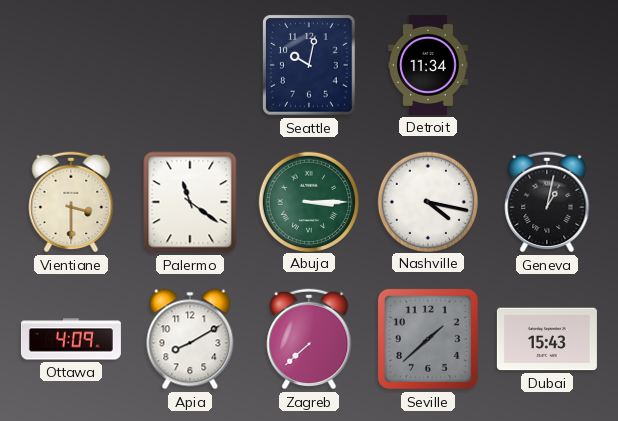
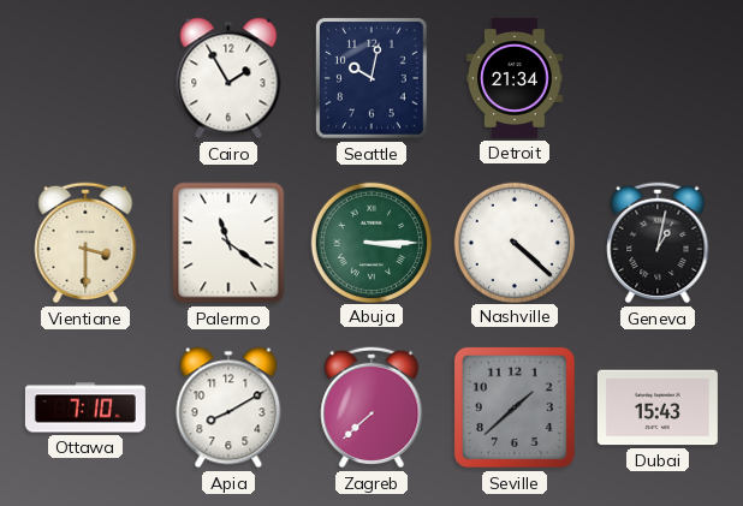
Cairo: none -> 1:55 (228, 78)
Detroit: 11:34 -> 21:34 (515, 78)
Nashville: 4:17 -> 4:22 (513, 242)
Ottawa: 4:09 -> 7:10 (85, 407)
